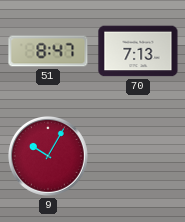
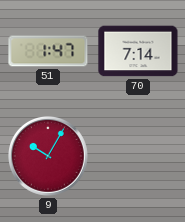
51: 8:47 -> 1:47 (48, 51)
70: 7:13 -> 7:14 (138, 51)
